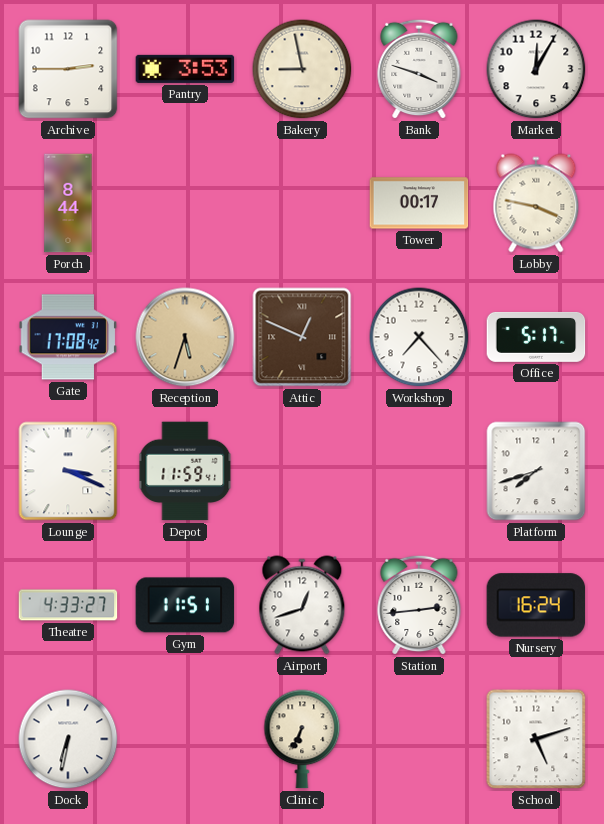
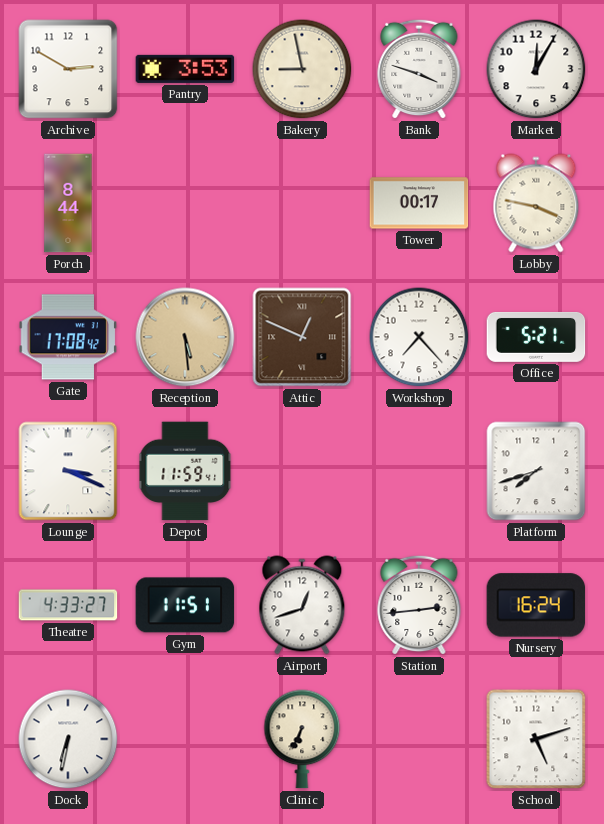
Archive: 2:45 -> 2:50 (68, 69)
Reception: 5:33 -> 5:29 (185, 337)
Office: 5:17 -> 5:21 (536, 337)
